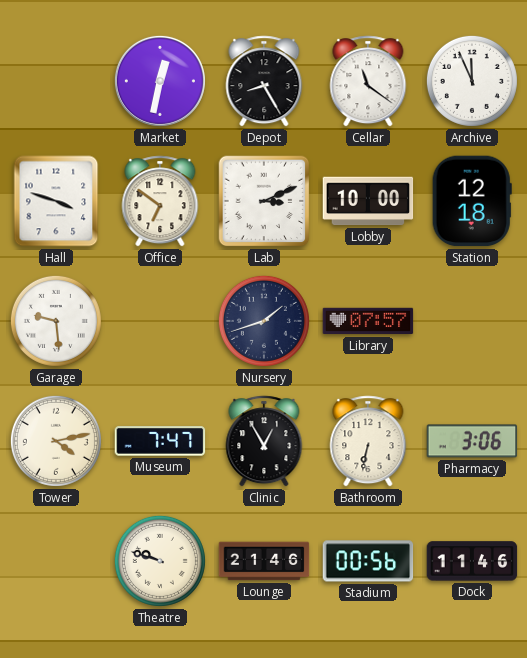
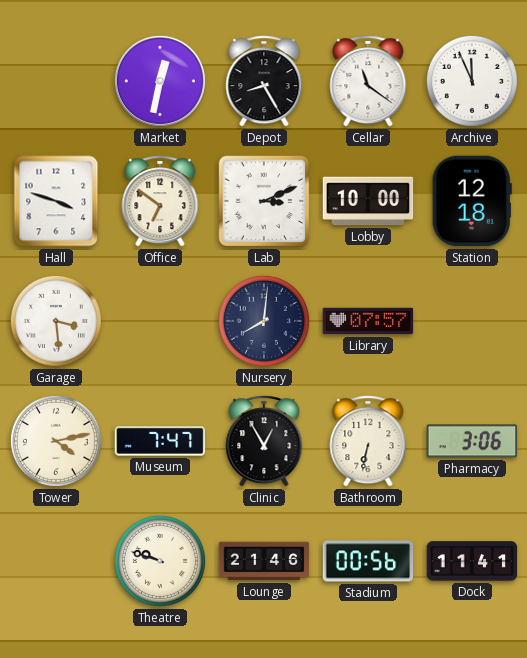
Garage: 9:29 -> 3:29 (56, 321)
Nursery: 1:42 -> 8:01 (264, 321)
Dock: 11:46 -> 11:41 (472, 561)
